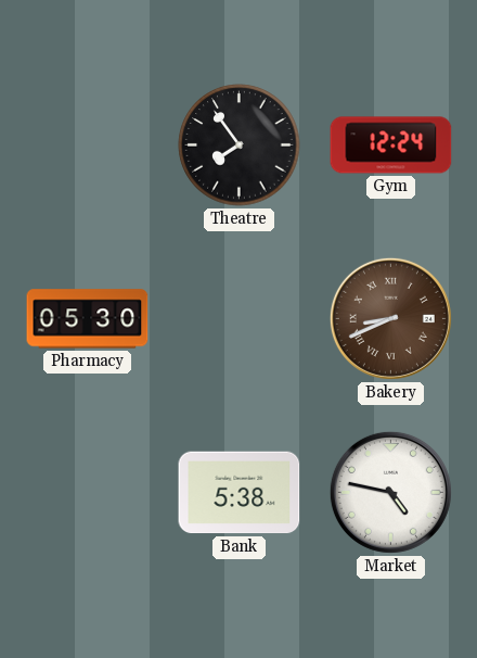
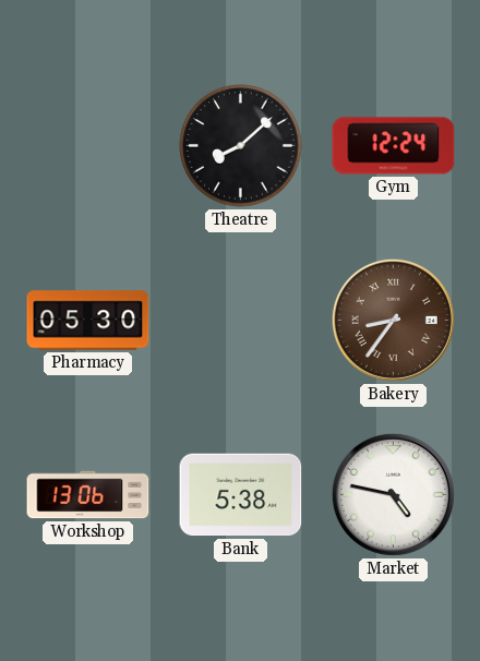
Theatre: 7:54 -> 8:08 (241, 146)
Bakery: 8:41 -> 8:36 (393, 320)
Workshop: none -> 13:06 (88, 495)
